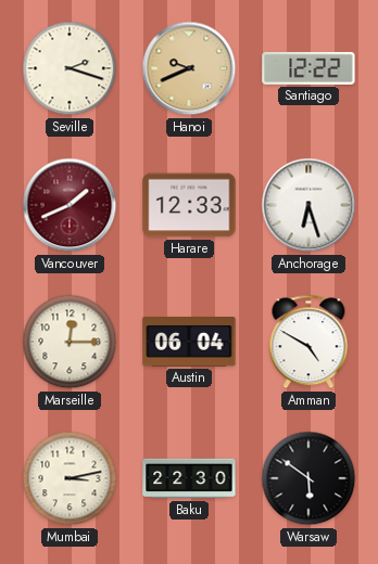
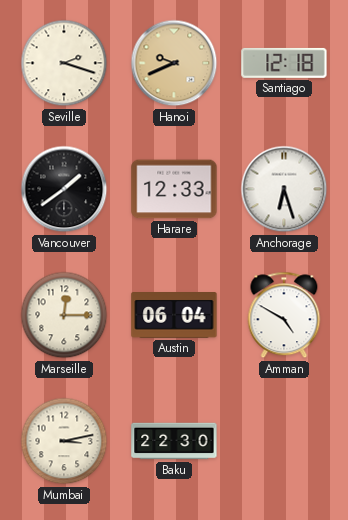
Santiago: 12:22 -> 12:18 (284, 63)
Vancouver: 1:41 -> 1:39 (64, 189)
Vancouver dial: burgundy -> black (64, 189)
Warsaw: 5:51 -> none (308, 478)
